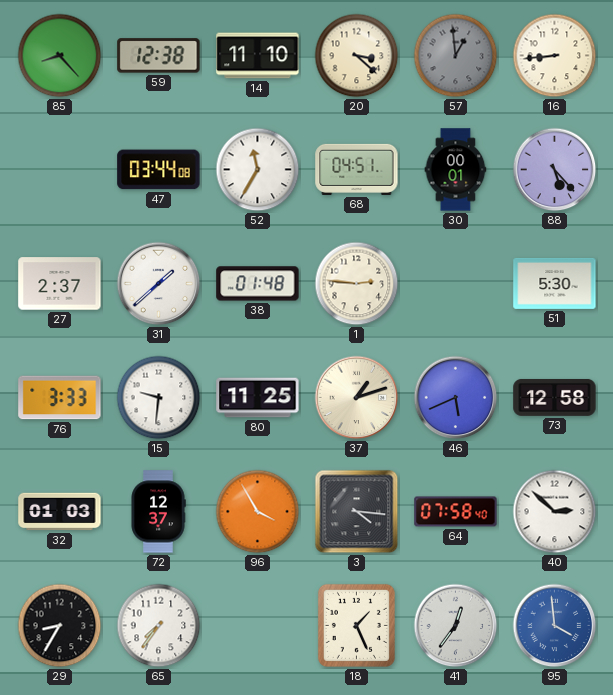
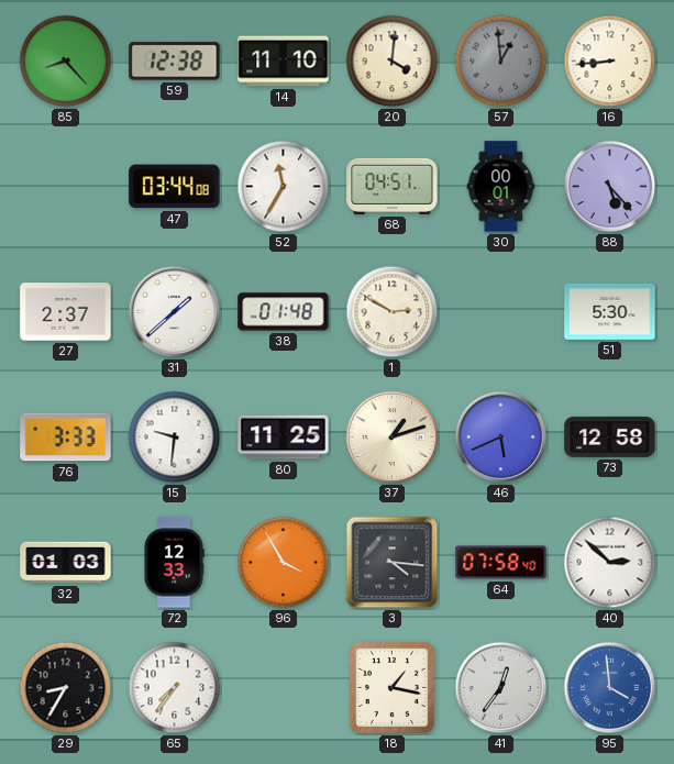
20: 3:22 -> 4:01 (393, 62)
1: 2:46 -> 2:50 (393, 312)
72: 12:37 -> 12:33 (174, 563)
18: 1:26 -> 1:17 (391, 687)
